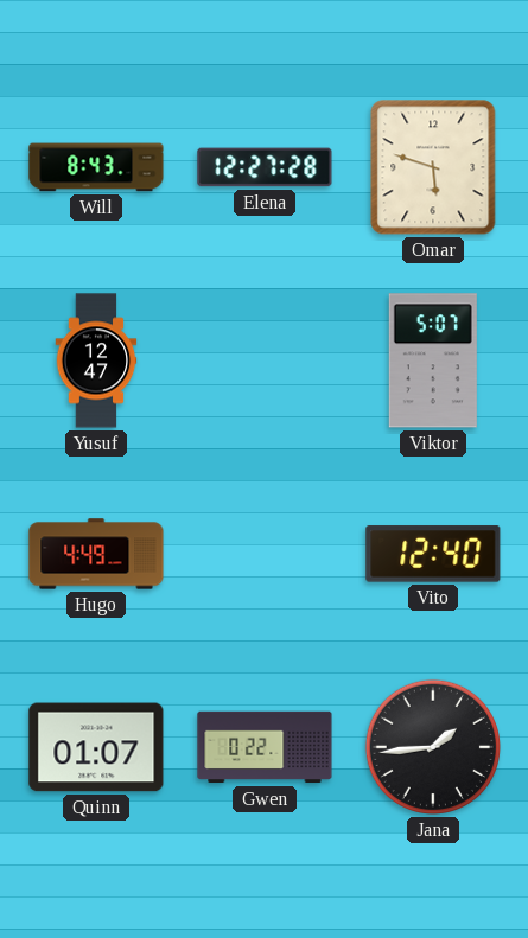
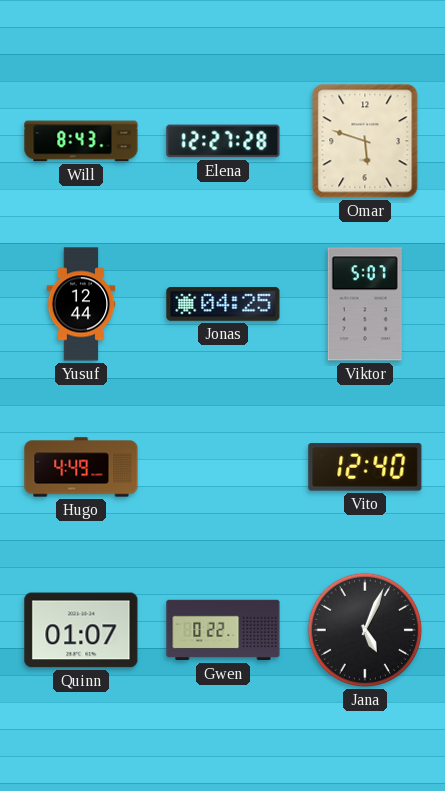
Yusuf: 12:47 -> 12:44 (81, 304)
Jonas: none -> 04:25 (223, 305)
Jana: 1:44 -> 5:04 (365, 630)
